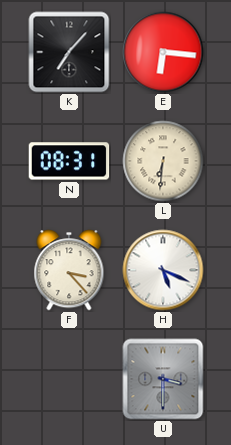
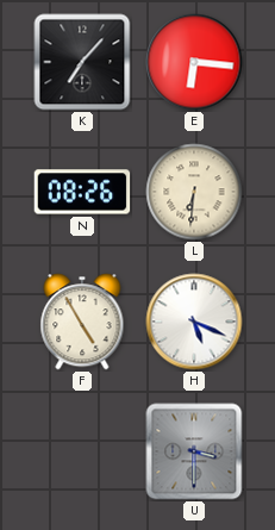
N: 08:31 -> 08:26 (82, 192)
F: 3:23 -> 4:55 (82, 322)
